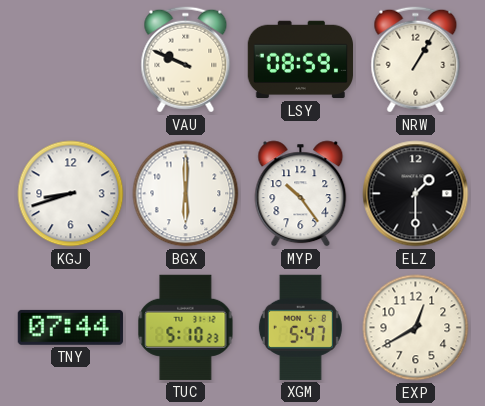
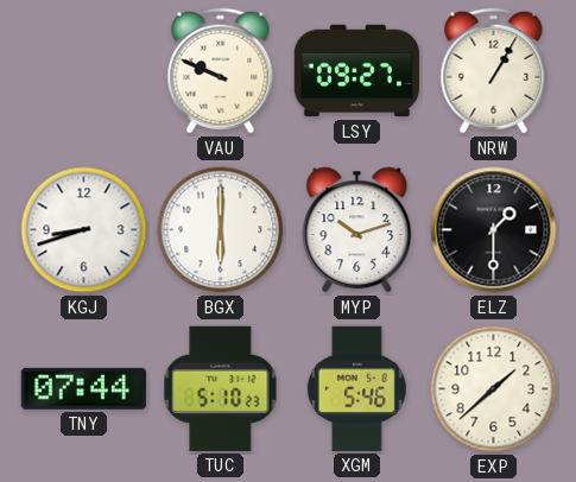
LSY: 08:59 -> 09:27 (356, 71)
MYP: 10:24 -> 10:12 (357, 230)
XGM: 5:47 -> 5:46 (356, 388)
EXP: 12:40 -> 1:38 (494, 389)
